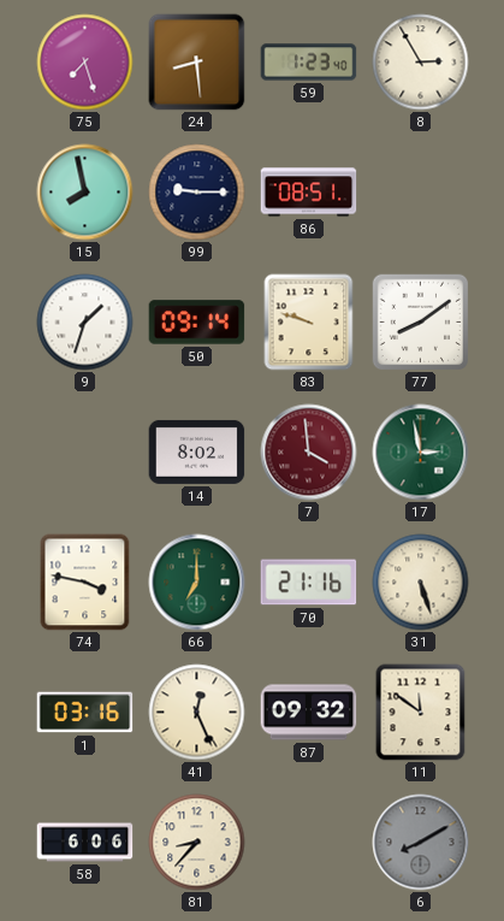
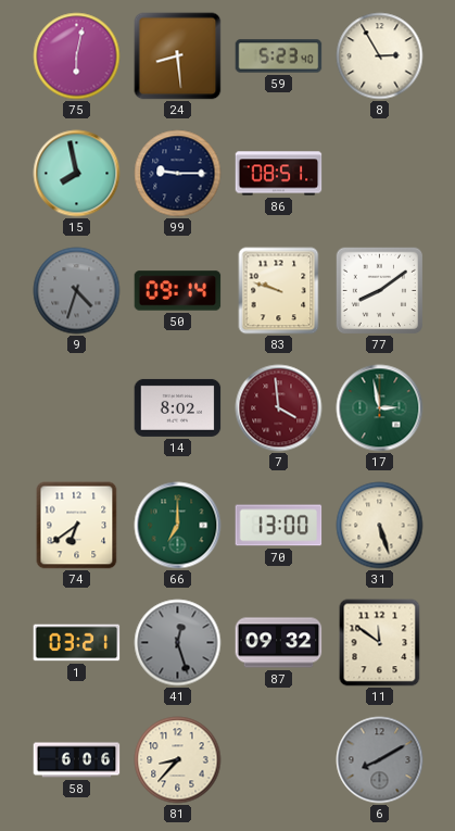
75: 7:27 -> 6:02 (77, 56)
59: 1:23 -> 5:23 (279, 56)
9: 1:33 -> 4:33 (77, 291)
9 dial: white -> grey (77, 291)
74: 3:47 -> 6:39 (77, 526)
70: 21:16 -> 13:00 (279, 526)
1: 03:16 -> 03:21 (77, 643)
41: 12:26 -> 12:27 (178, 643)
41 dial: cream -> grey (178, 643)
